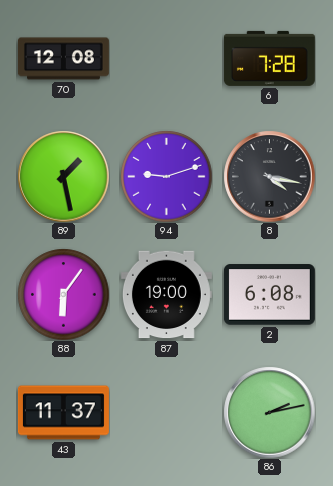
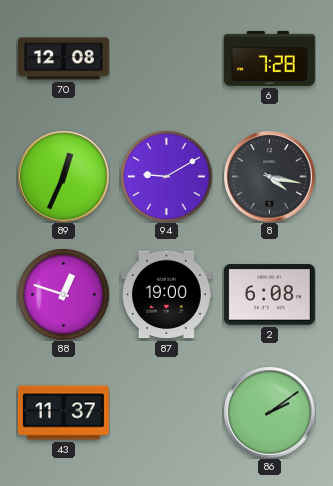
89: 1:28 -> 12:34 (63, 176)
94: 9:12 -> 9:10 (166, 176)
88: 6:06 -> 12:48 (63, 294)
86: 2:13 -> 2:09 (269, 412)
